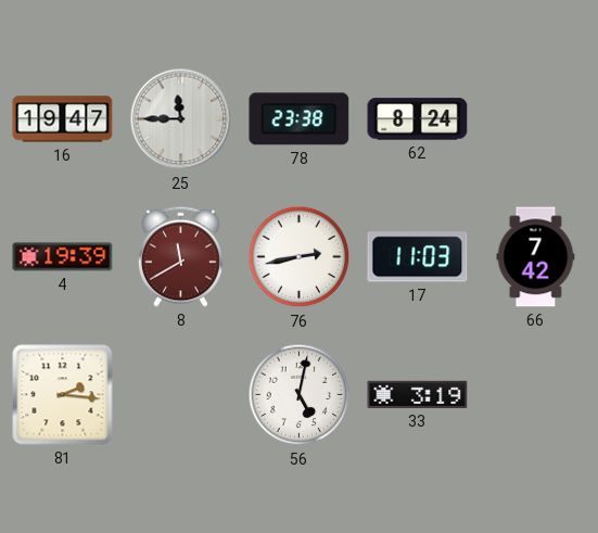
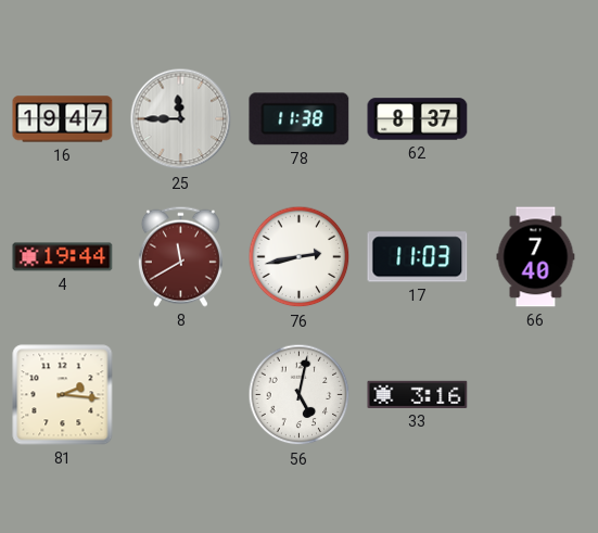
78: 23:38 -> 11:38 (300, 119)
62: 8:24 -> 8:37 (418, 119)
4: 19:39 -> 19:44 (63, 257)
66: 7:42 -> 7:40 (536, 257)
33: 3:19 -> 3:16 (418, 394)
